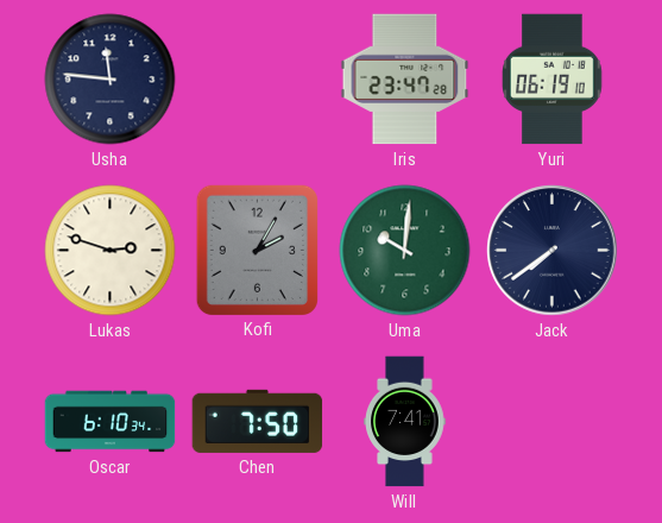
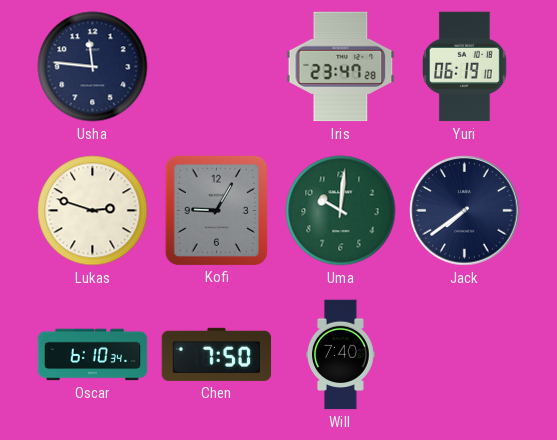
Kofi: 2:05 -> 9:05 (216, 210)
Will: 7:41 -> 7:40 (341, 355)
